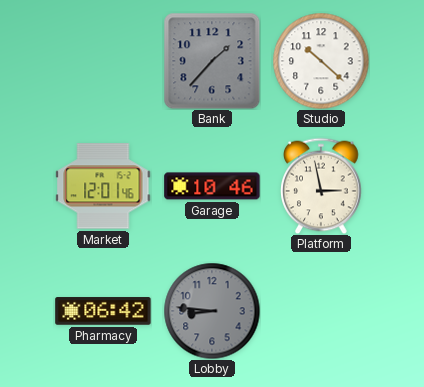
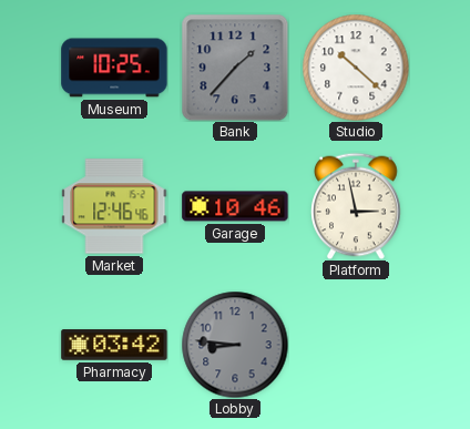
Museum: none -> 10:25 (114, 68)
Market: 12:01 -> 12:46 (114, 206)
Pharmacy: 06:42 -> 03:42 (114, 345)
